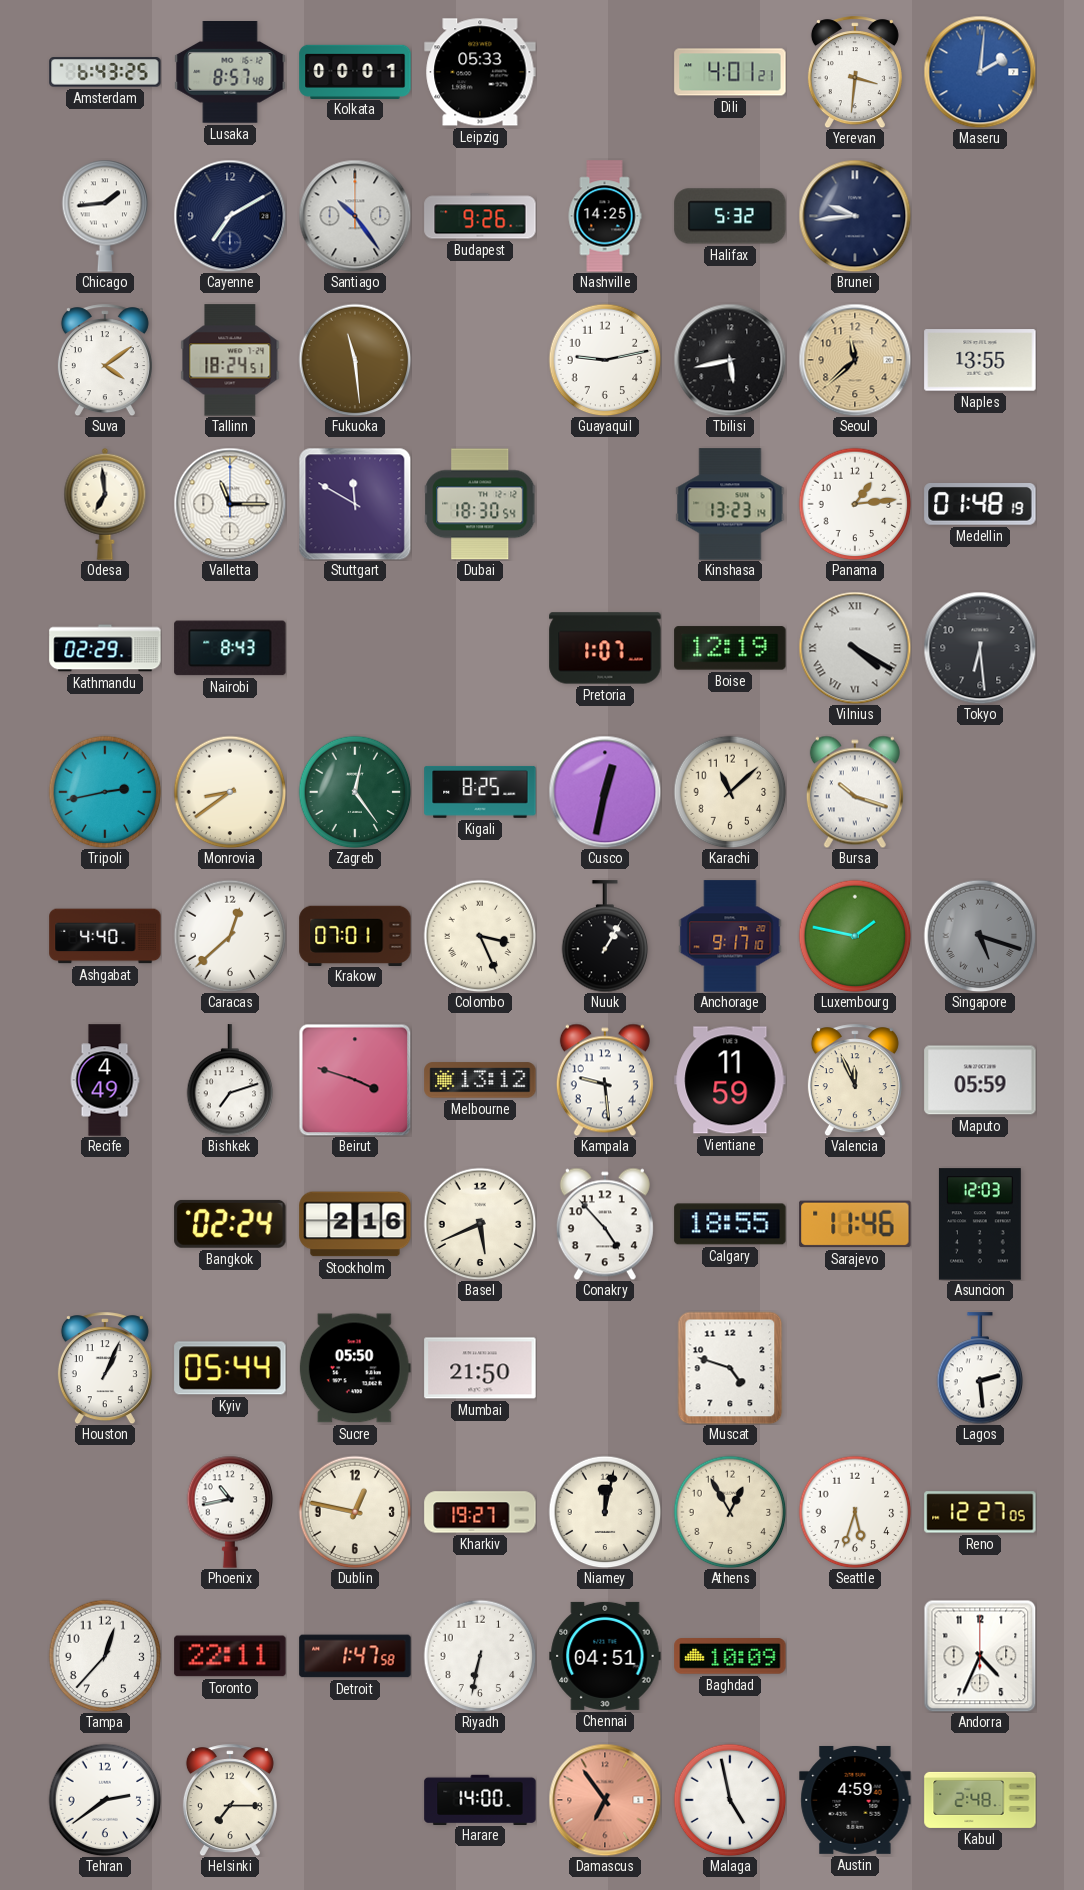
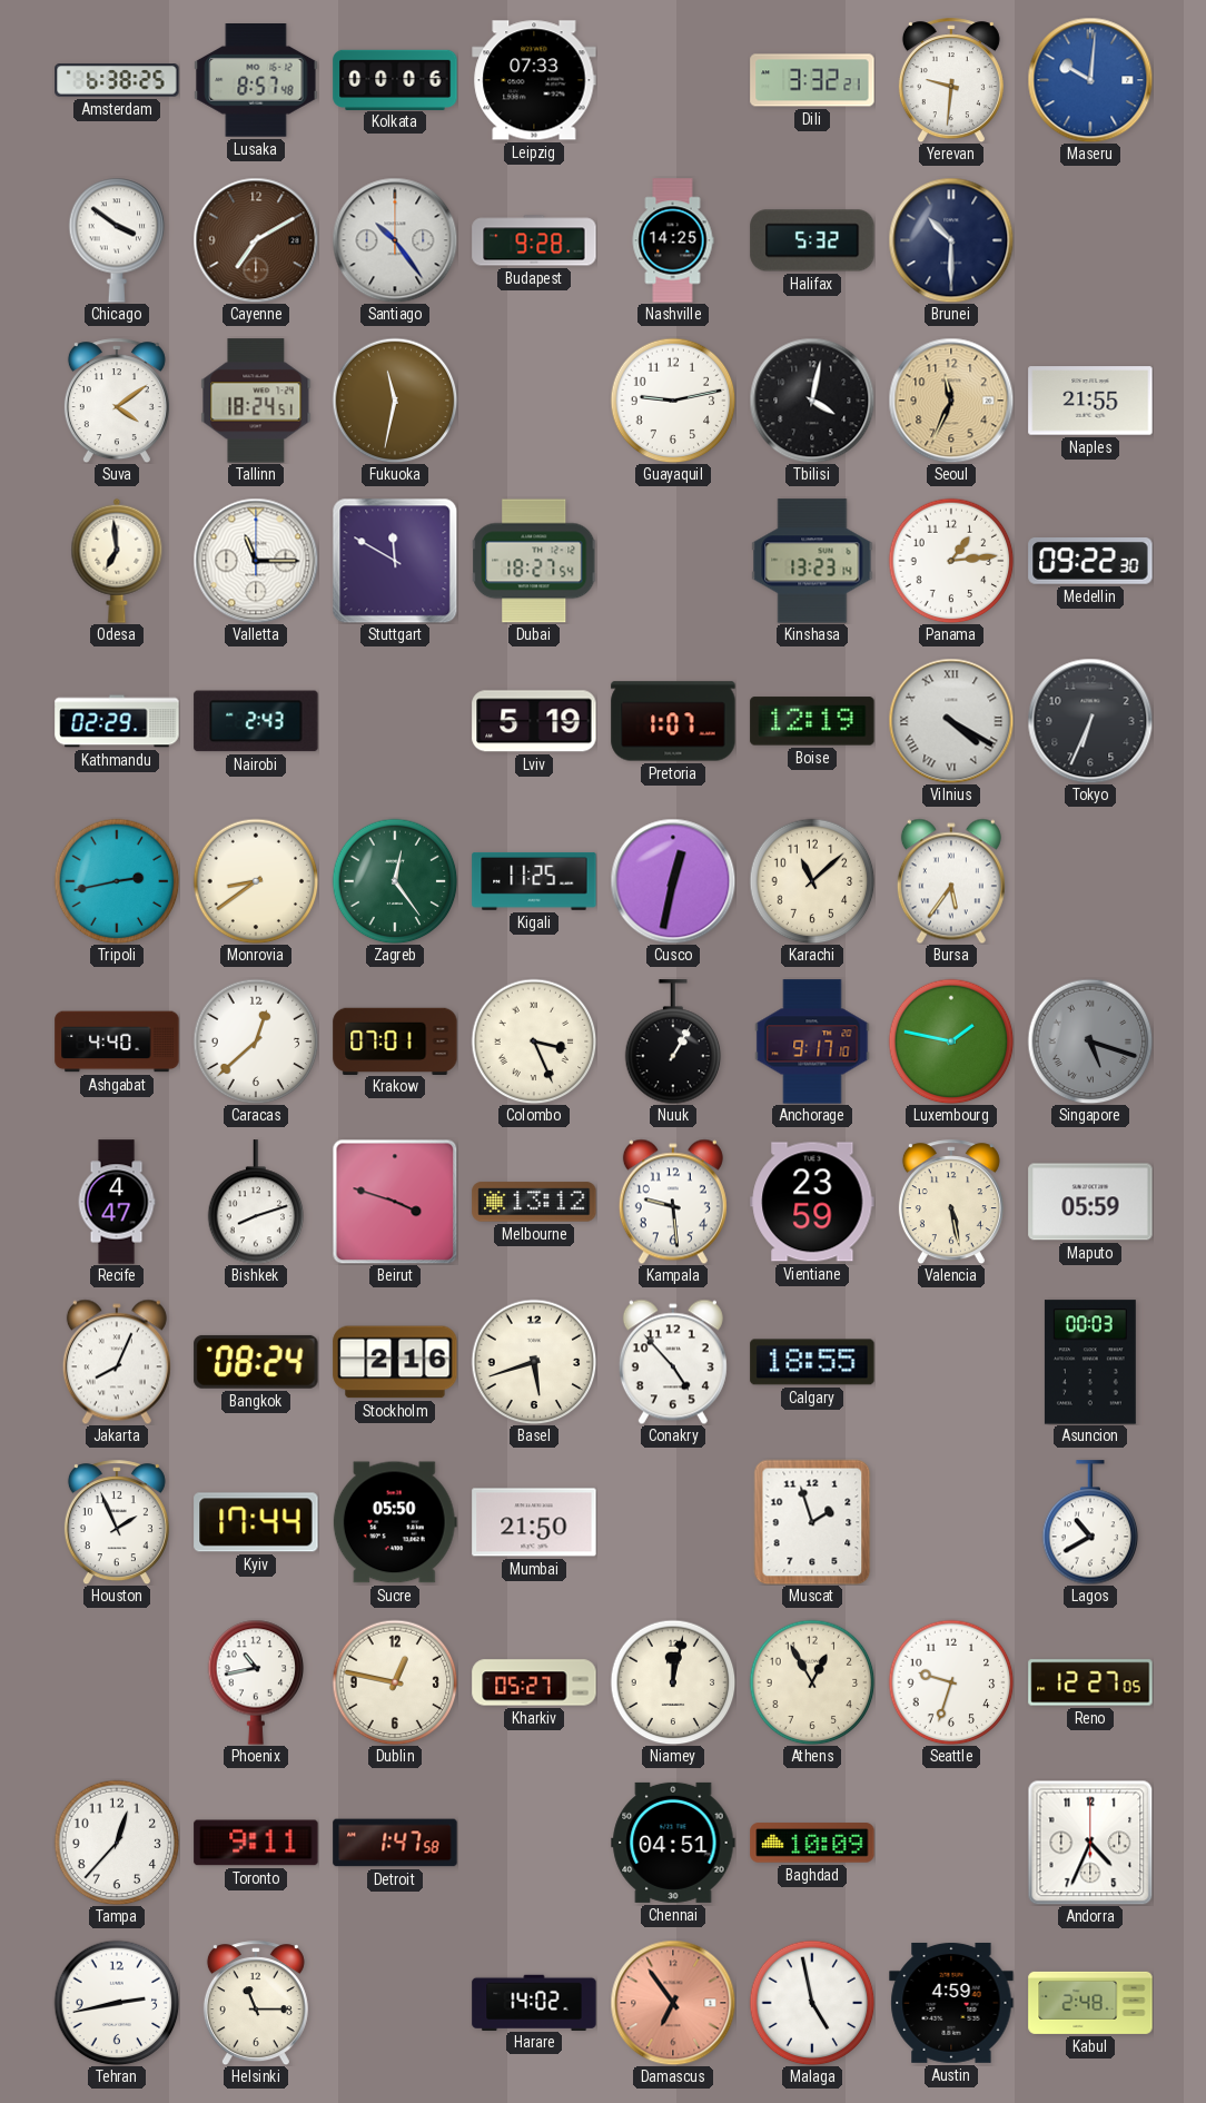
Amsterdam: 6:43 -> 6:38 (117, 80)
Kolkata: 00:01 -> 00:06 (395, 79)
Leipzig: 05:33 -> 07:33 (534, 80)
Dili: 4:01 -> 3:32 (812, 80)
Yerevan: 3:31 -> 9:31 (951, 80)
Maseru: 2:01 -> 10:01 (1090, 80)
Chicago: 1:44 -> 3:51 (117, 240)
Cayenne dial: navy -> brown (256, 240)
Budapest: 9:26 -> 9:28 (534, 240)
Brunei: 9:44 -> 10:30 (951, 240)
Fukuoka: 11:29 -> 11:32 (395, 401)
Tbilisi: 5:43 -> 4:02 (812, 401)
Seoul: 11:38 -> 11:34 (951, 401)
Naples: 13:55 -> 21:55 (1090, 401)
Dubai: 18:30 -> 18:27 (534, 561)
Medellin: 01:48 -> 09:22 (1090, 562)
Nairobi: 8:43 -> 2:43 (256, 721)
Lviv: none -> 5:19 (534, 721)
Tokyo: 6:29 -> 6:34 (1090, 721)
Kigali: 8:25 -> 11:25 (534, 881)
Bursa: 10:18 -> 5:36 (951, 881)
Recife: 4:49 -> 4:47 (117, 1202)
Bishkek: 7:12 -> 8:12 (256, 1202)
Vientiane: 11:59 -> 23:59 (812, 1202)
Valencia: 11:56 -> 5:28 (951, 1202)
Jakarta: none -> 8:04 (117, 1362)
Bangkok: 02:24 -> 08:24 (256, 1362)
Basel: 5:41 -> 5:42 (534, 1362)
Sarajevo: 11:46 -> none (855, 1224)
Asuncion: 12:03 -> 00:03 (1090, 1362)
Houston: 1:04 -> 1:56 (117, 1522)
Kyiv: 05:44 -> 17:44 (256, 1522)
Muscat: 4:48 -> 1:57 (812, 1522)
Lagos: 2:29 -> 10:40 (1090, 1522)
Kharkiv: 19:27 -> 05:27 (534, 1682)
Seattle: 5:33 -> 9:33 (951, 1682)
Toronto: 22:11 -> 9:11 (256, 1843)
Riyadh: 6:32 -> none (480, 1656)
Tehran: 2:39 -> 2:43 (117, 2003)
Helsinki: 7:15 -> 11:15 (256, 2003)
Harare: 14:00 -> 14:02 (534, 2002)
